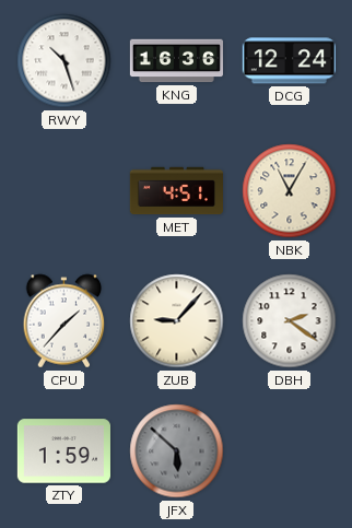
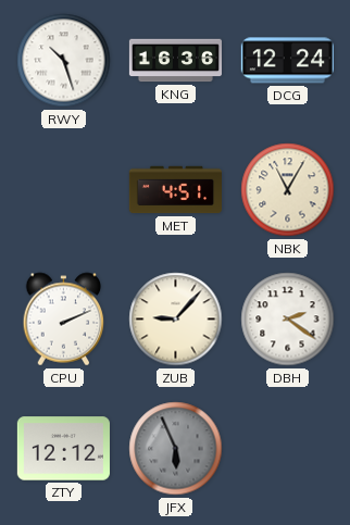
CPU: 1:37 -> 2:11 (64, 320)
ZTY: 1:59 -> 12:12 (63, 449)
JFX: 5:52 -> 5:56 (176, 449)
